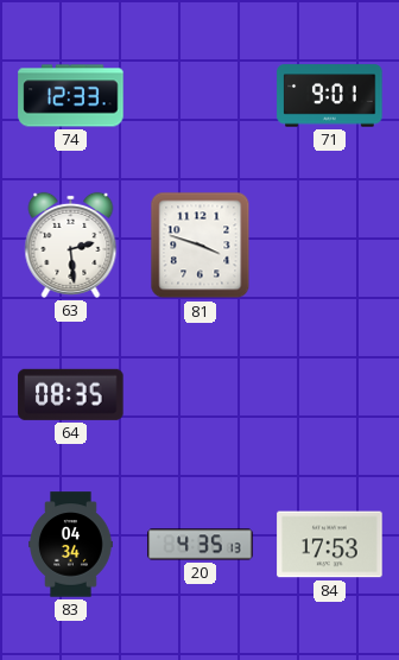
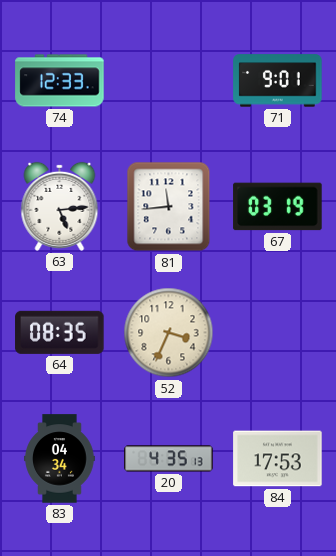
63: 2:29 -> 5:14 (60, 206)
81: 3:48 -> 11:44 (169, 207)
67: none -> 03:19 (278, 207)
52: none -> 3:34 (169, 333)
